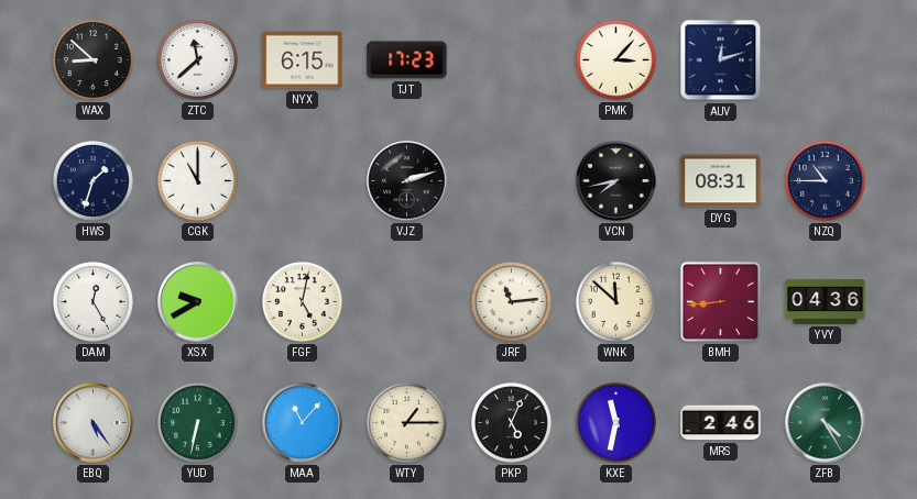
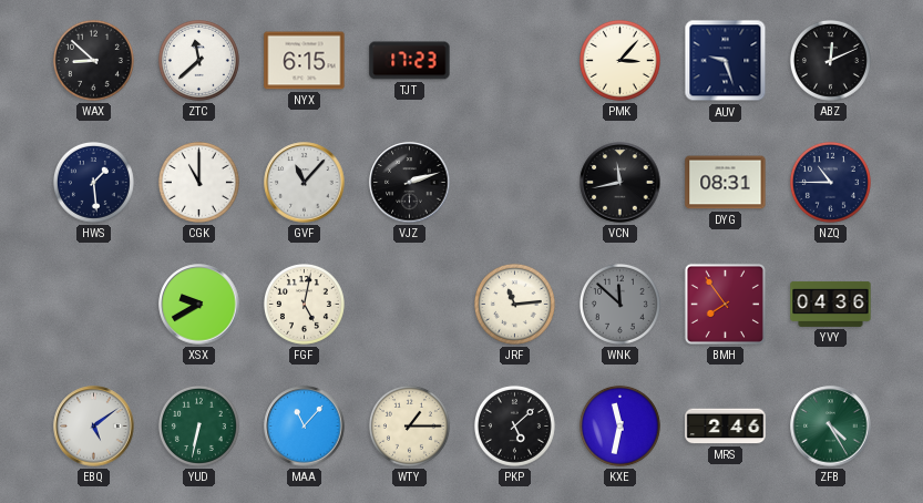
AUV: 12:12 -> 9:27 (726, 61)
ABZ: none -> 12:11 (830, 60)
HWS: 1:33 -> 1:29 (93, 182)
GVF: none -> 11:07 (305, 183)
VCN: 7:43 -> 11:43 (621, 183)
DAM: 12:25 -> none (92, 301)
WNK dial: cream -> grey (619, 304)
BMH: 8:44 -> 7:54 (725, 304)
EBQ: 5:24 -> 5:09 (94, 427)
PKP: 5:04 -> 5:08 (514, 425)
